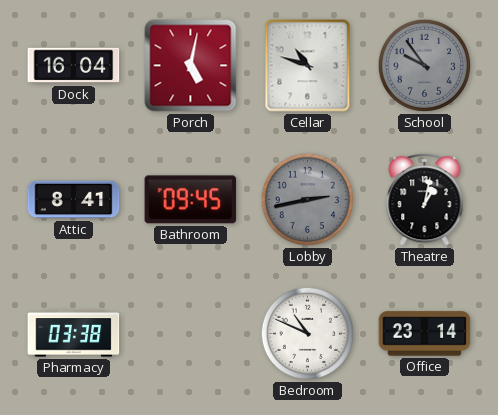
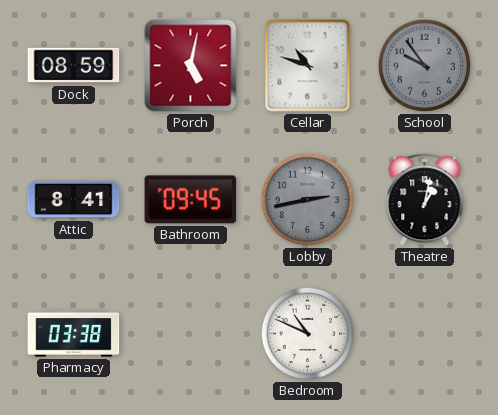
Dock: 16:04 -> 08:59 (74, 66)
Office: 23:14 -> none (425, 334)
